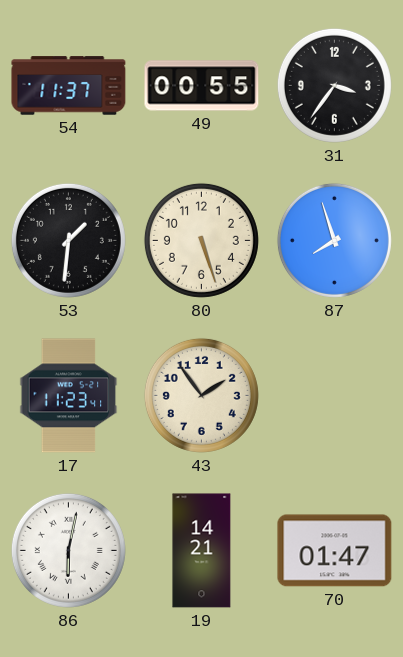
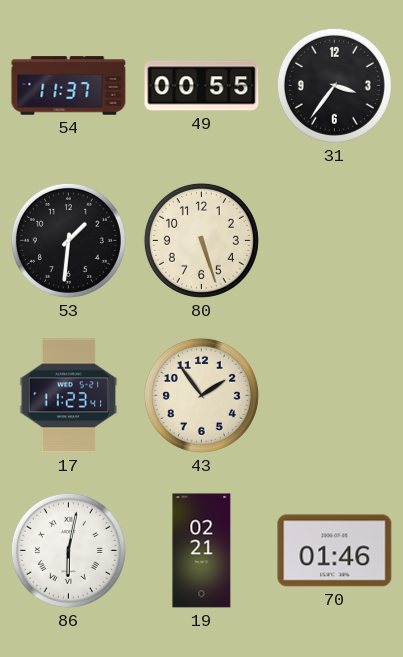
87: 7:57 -> none (334, 240)
19: 14:21 -> 02:21 (202, 551)
70: 01:47 -> 01:46 (335, 551)
